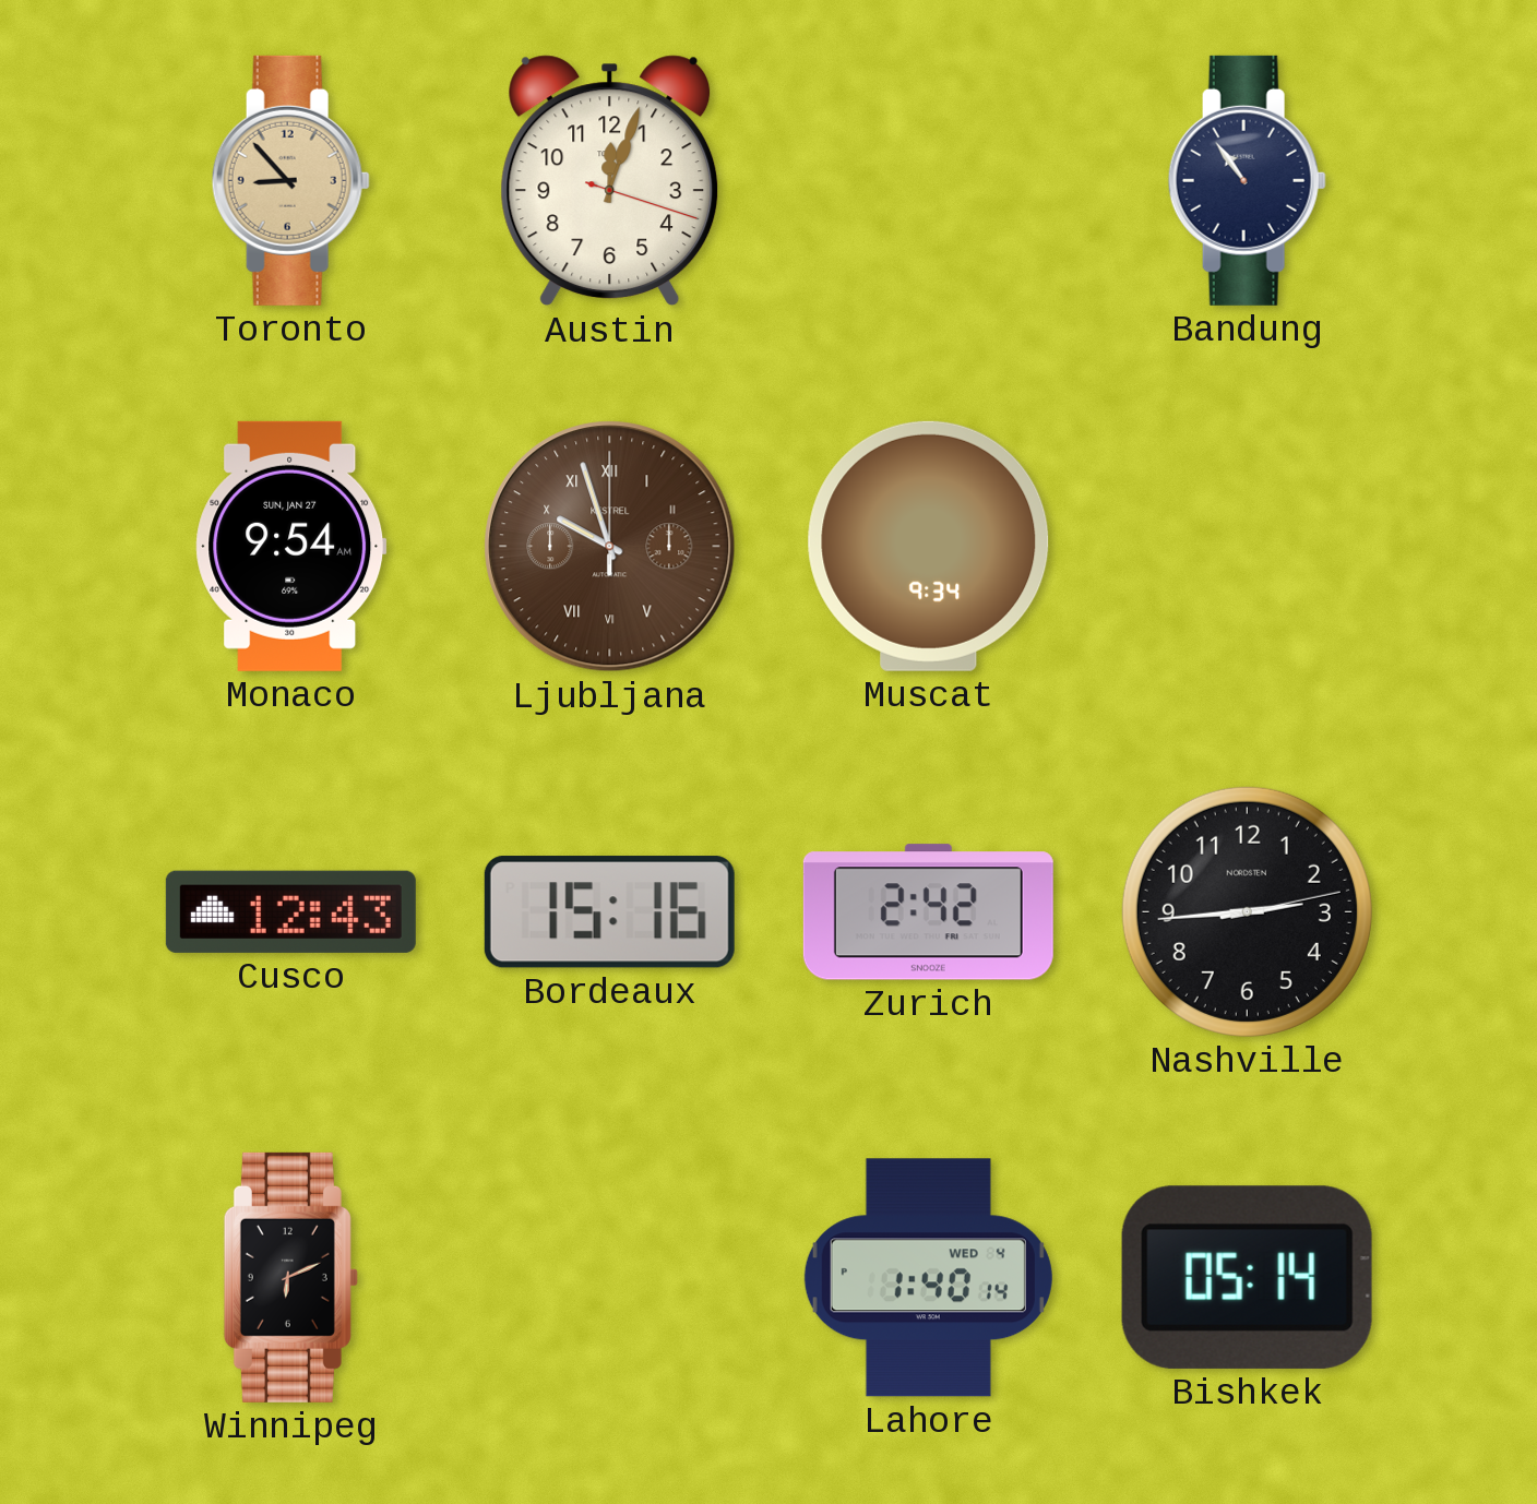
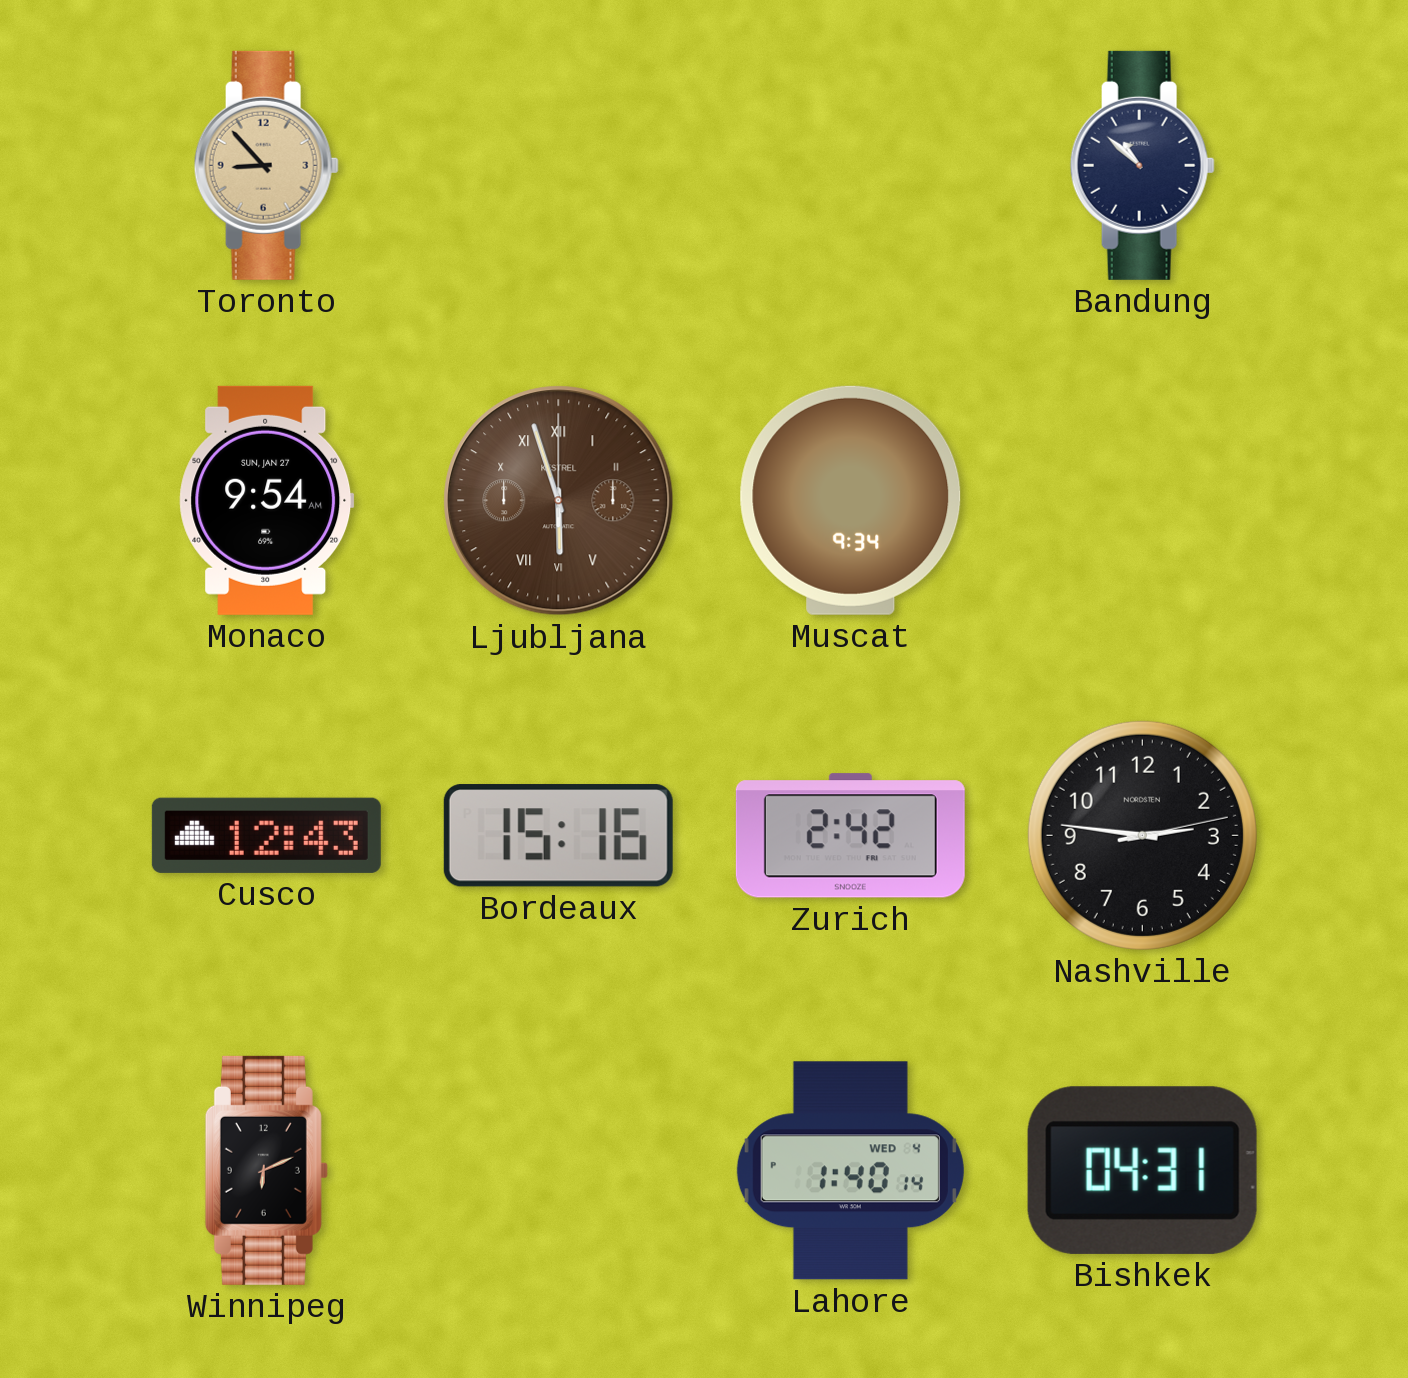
Austin: 12:03 -> none (610, 181)
Bandung: 10:54 -> 10:52 (1142, 165)
Ljubljana: 9:57 -> 5:57 (559, 501)
Nashville: 2:44 -> 2:46 (1142, 835)
Bishkek: 05:14 -> 04:31 (1142, 1170)
